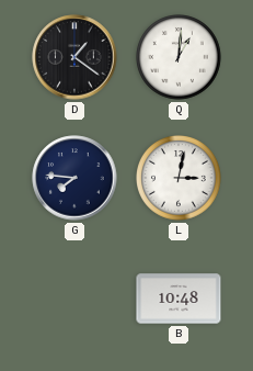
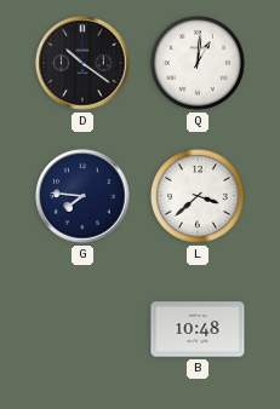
D: 1:21 -> 10:21 (82, 63)
L: 3:02 -> 3:38 (199, 197)
